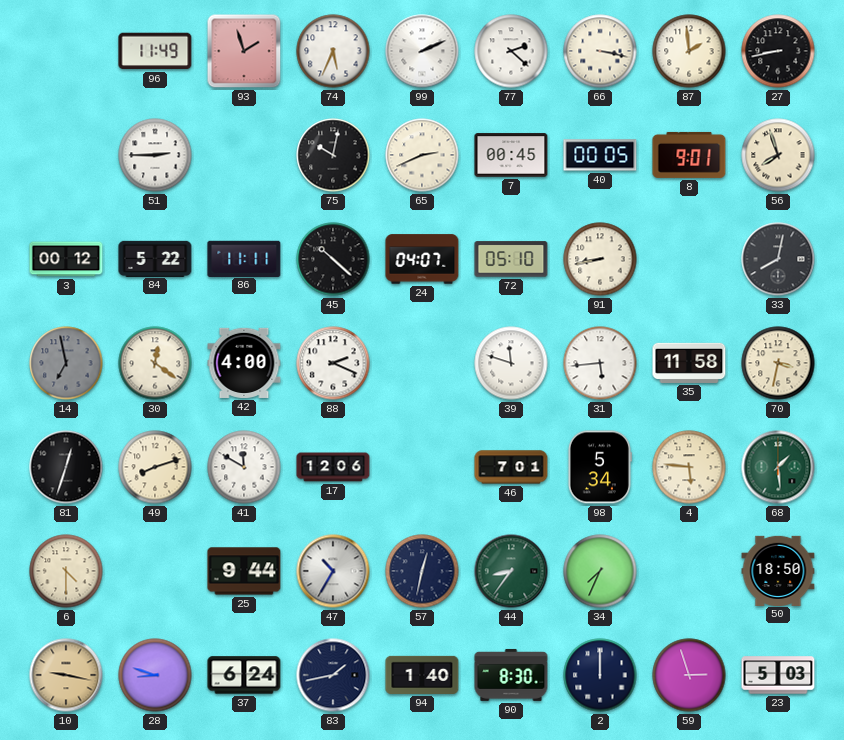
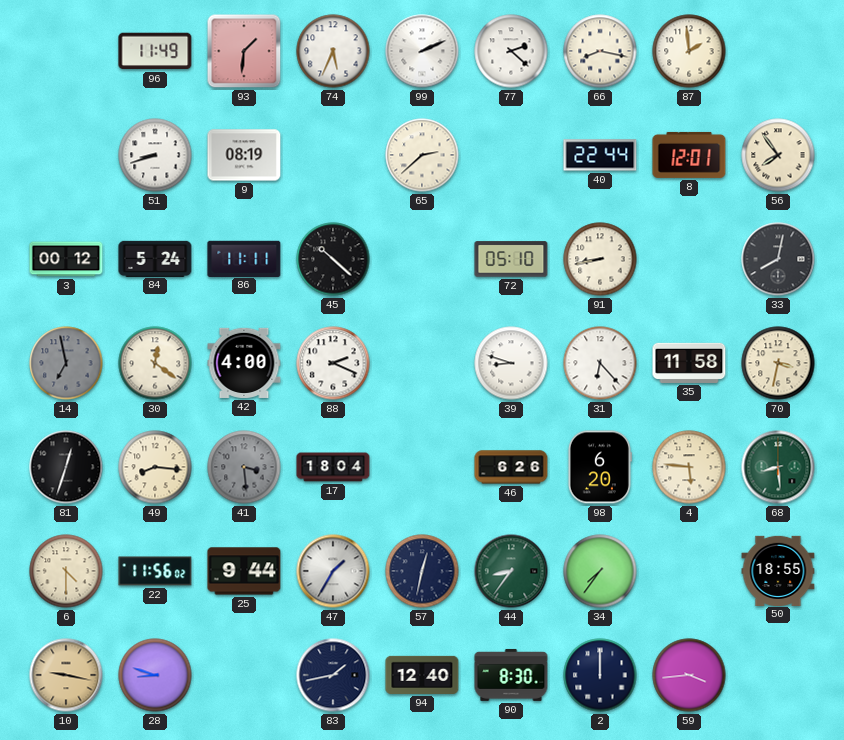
93: 1:57 -> 1:31 (244, 51)
66: 3:17 -> 8:17 (600, 51)
27: 8:43 -> none (778, 51)
51: 2:45 -> 8:42 (155, 155)
9: none -> 08:19 (244, 155)
75: 10:02 -> none (333, 155)
65: 2:41 -> 2:38 (422, 155)
7: 00:45 -> none (511, 155)
40: 00:05 -> 22:44 (600, 155)
8: 9:01 -> 12:01 (689, 155)
56: 7:57 -> 7:54 (778, 155)
84: 5:22 -> 5:24 (155, 258)
24: 04:07 -> none (422, 259)
39: 11:48 -> 8:48 (511, 363)
31: 5:44 -> 6:23 (600, 363)
49: 8:12 -> 8:16 (155, 467)
41: 11:50 -> 3:29 (244, 467)
41 dial: white -> grey (244, 467)
17: 12:06 -> 18:04 (333, 467)
46: 7:01 -> 6:26 (511, 467)
98: 5:34 -> 6:20 (600, 467)
68: 1:29 -> 8:29 (778, 467)
22: none -> 11:56 (155, 571)
47: 10:35 -> 1:35 (333, 571)
34: 7:34 -> 7:36 (600, 571)
50: 18:50 -> 18:55 (778, 570)
37: 6:24 -> none (244, 675)
94: 1:40 -> 12:40 (422, 675)
59: 2:57 -> 3:44 (689, 675)
23: 5:03 -> none (778, 675)
